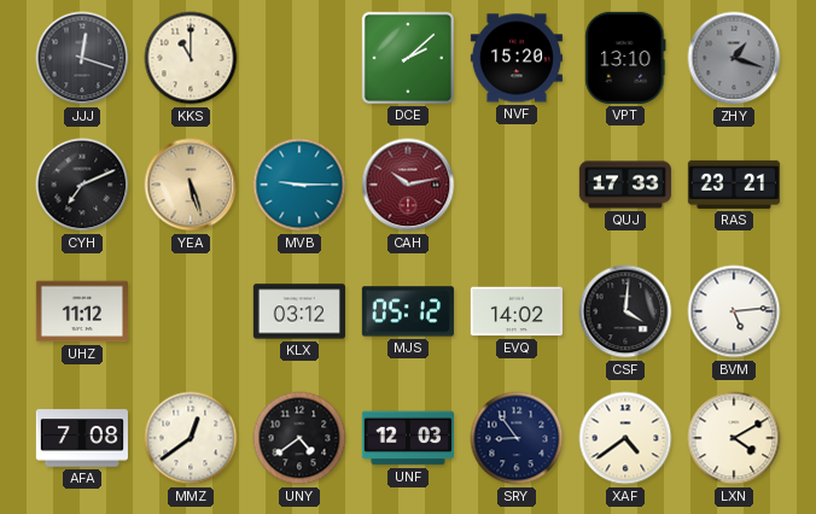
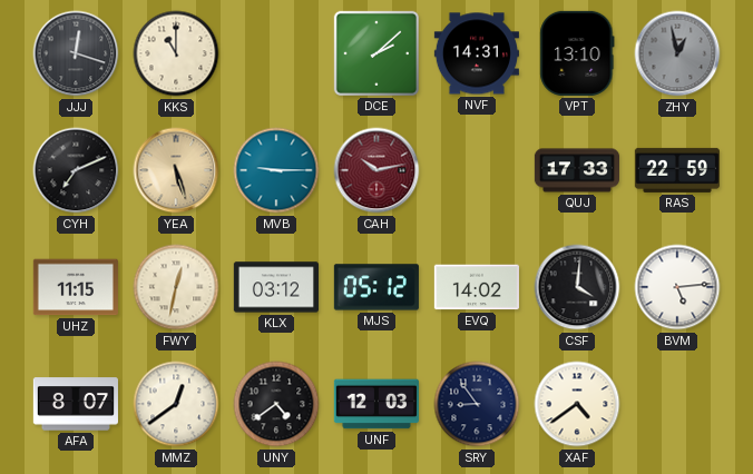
NVF: 15:20 -> 14:31 (477, 53)
ZHY: 1:18 -> 12:58 (677, 53)
RAS: 23:21 -> 22:59 (677, 170)
UHZ: 11:12 -> 11:15 (76, 287)
FWY: none -> 12:32 (176, 287)
AFA: 7:08 -> 8:07 (76, 404)
LXN: 4:10 -> none (734, 438)
